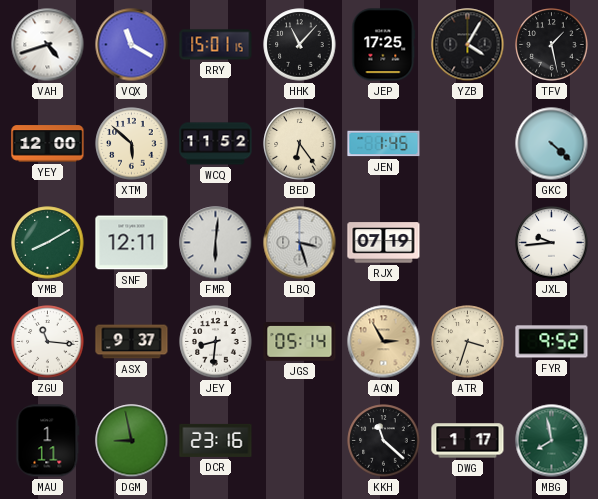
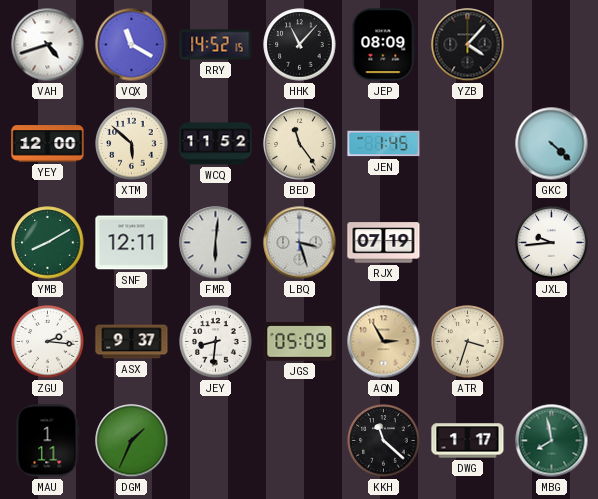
RRY: 15:01 -> 14:52 (216, 45)
JEP: 17:25 -> 08:09 (384, 45)
YZB: 4:05 -> 4:07 (468, 45)
TFV: 1:28 -> none (552, 45)
BED: 6:24 -> 11:24 (300, 144)
ZGU: 11:16 -> 2:16 (48, 342)
JGS: 05:14 -> 05:09 (300, 342)
FYR: 9:52 -> none (552, 342)
DGM: 8:58 -> 1:34 (132, 441)
DCR: 23:16 -> none (216, 440)
